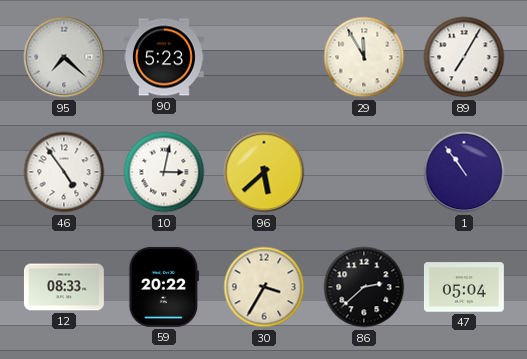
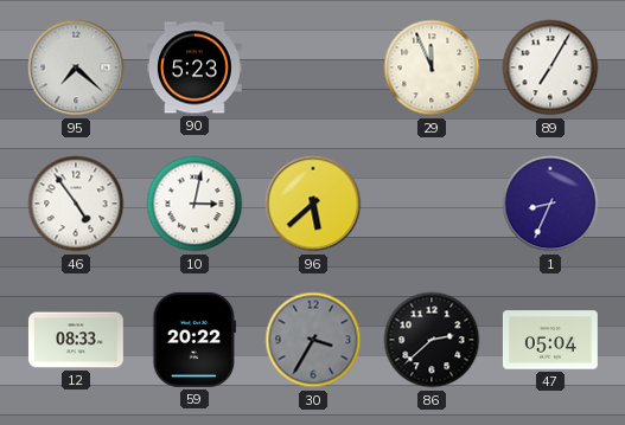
29: 11:55 -> 11:56 (432, 67)
1: 10:54 -> 8:34 (550, 204)
30 dial: cream -> grey (313, 340)
